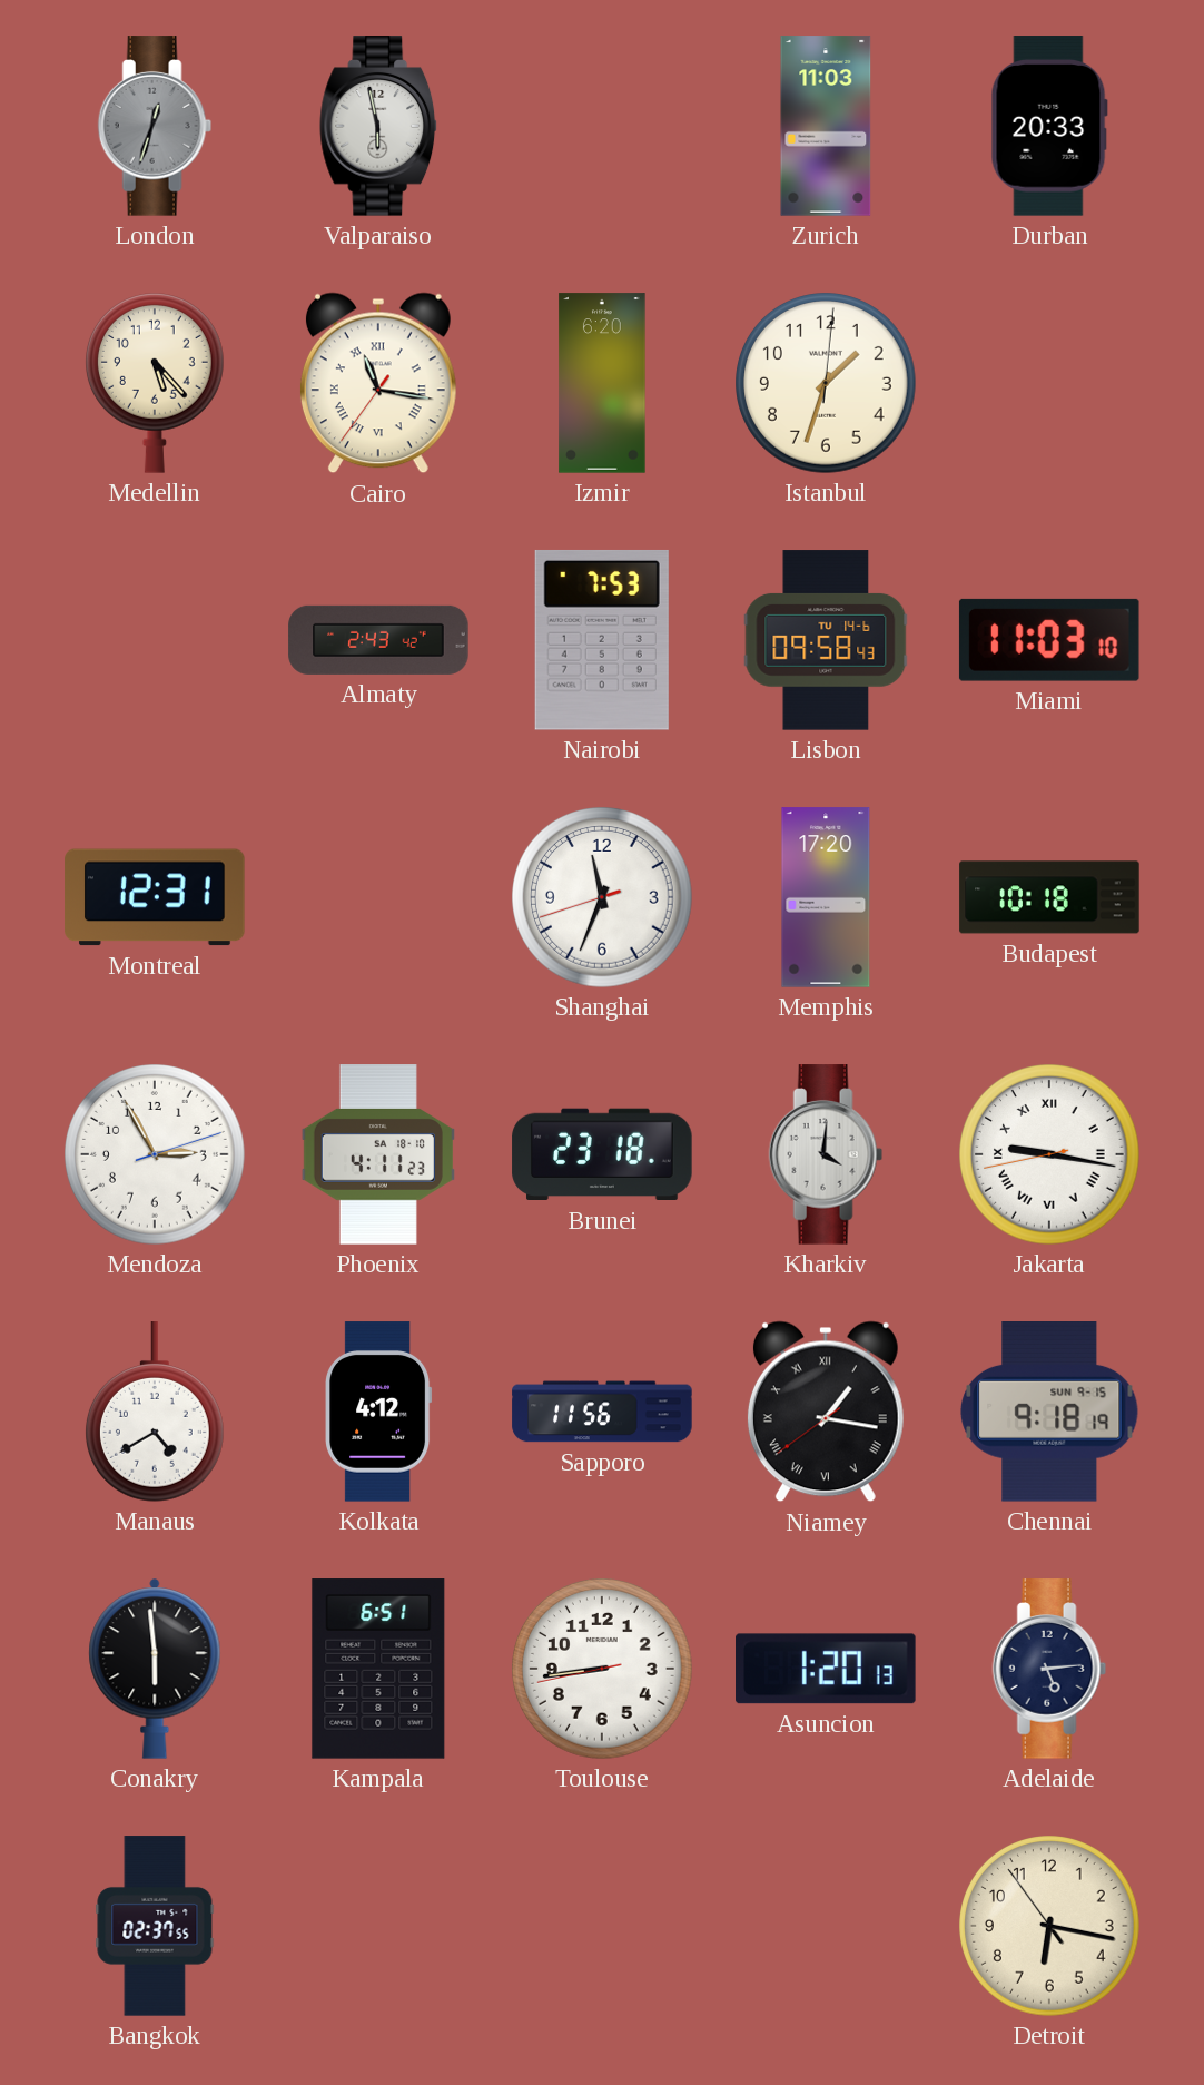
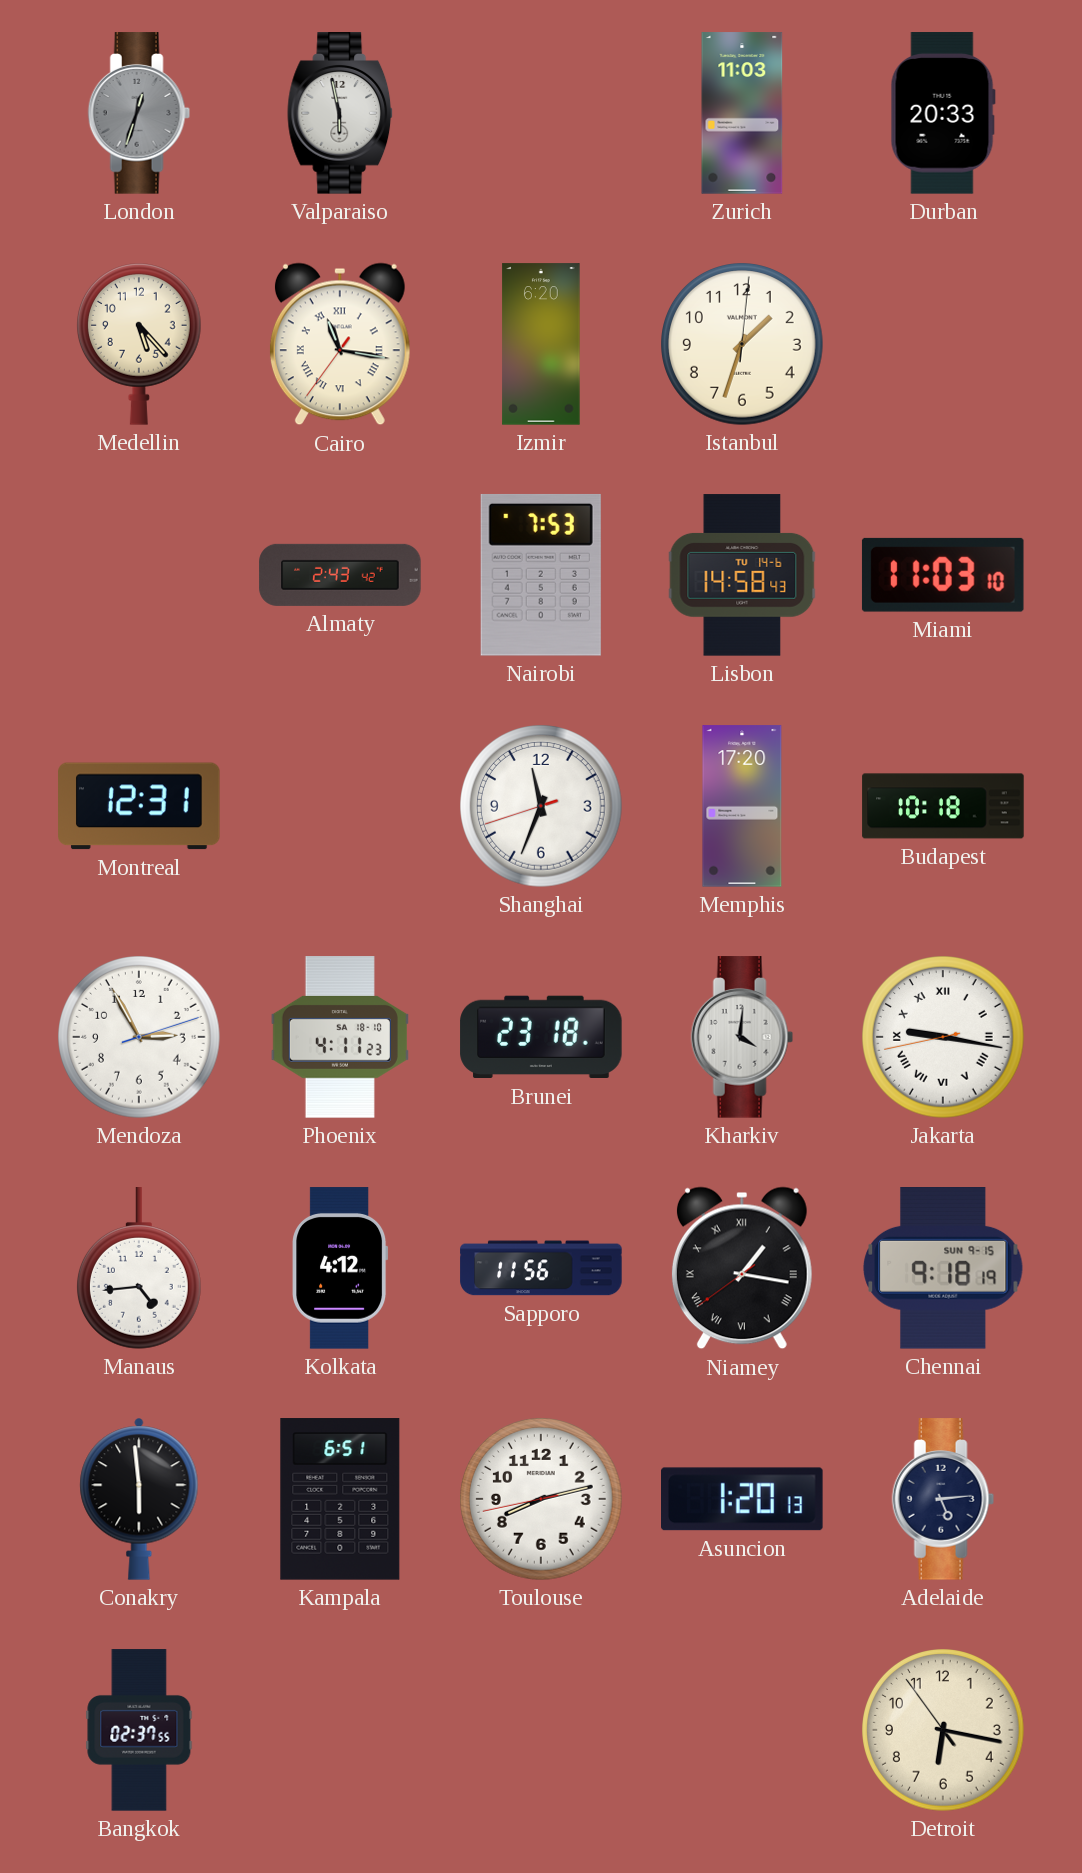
Lisbon: 09:58 -> 14:58 (742, 575)
Manaus: 4:40 -> 4:44 (139, 1268)
Toulouse: 8:43 -> 8:12 (542, 1500)
